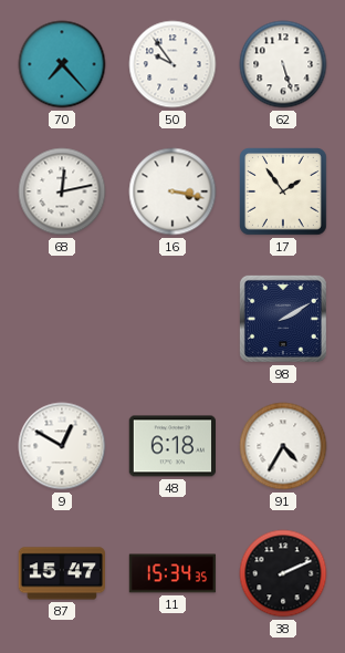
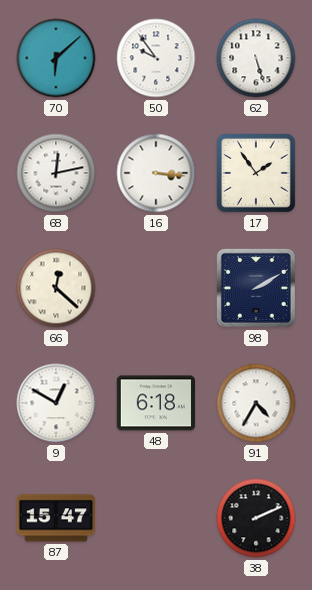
70: 7:23 -> 6:08 (56, 58)
16: 3:17 -> 3:16 (156, 173)
66: none -> 12:22 (56, 288)
11: 15:34 -> none (172, 573)
